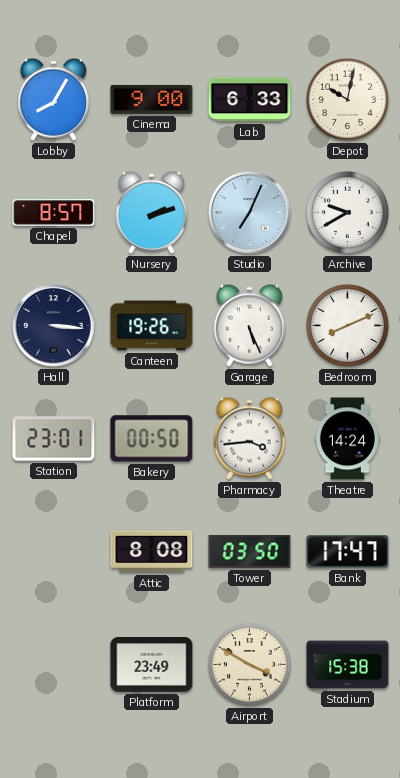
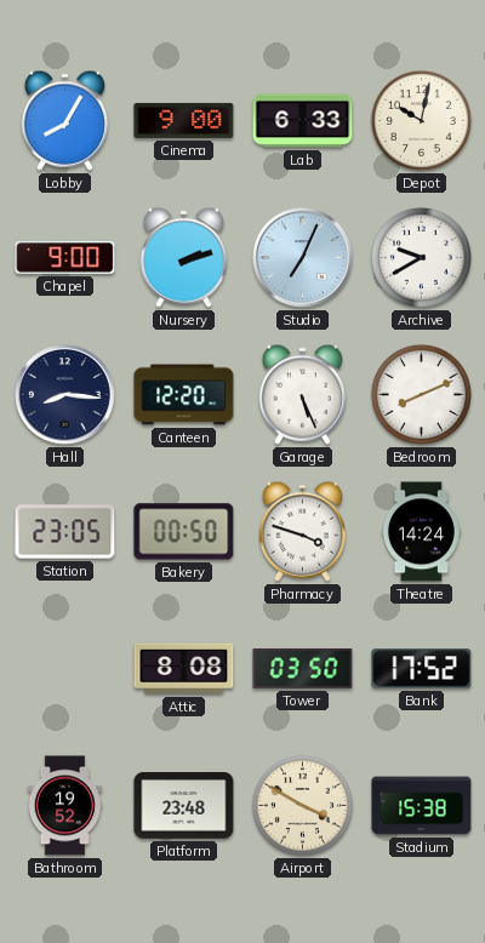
Chapel: 8:57 -> 9:00 (65, 258)
Hall: 3:16 -> 8:16 (65, 395)
Canteen: 19:26 -> 12:20 (184, 395)
Station: 23:01 -> 23:05 (65, 532)
Pharmacy: 3:44 -> 3:48 (302, 531)
Bank: 17:47 -> 17:52 (422, 669)
Bathroom: none -> 19:52 (65, 806)
Platform: 23:49 -> 23:48 (184, 806)
